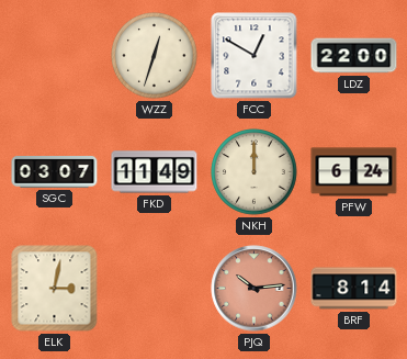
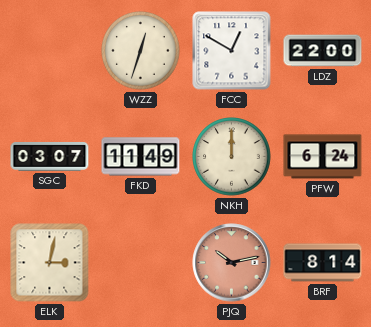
PJQ: 10:14 -> 10:13 (232, 263)
